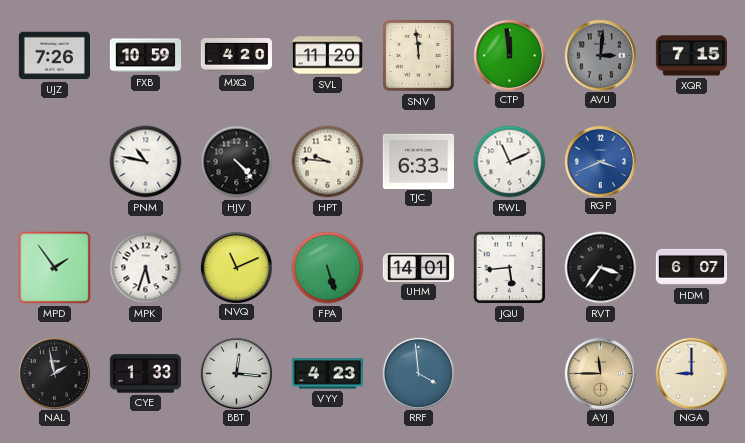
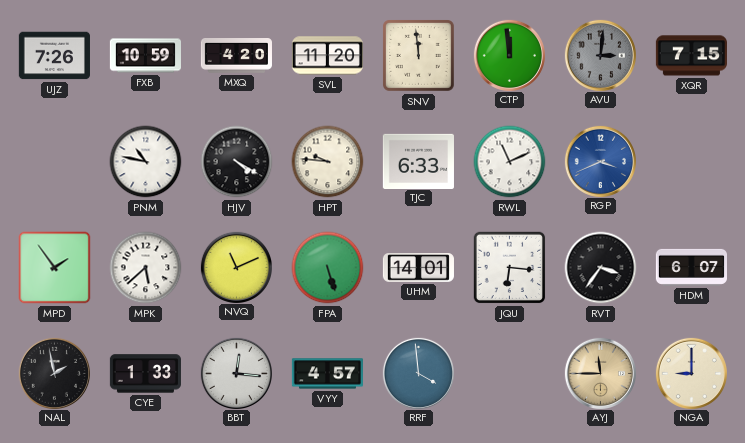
HJV: 4:23 -> 4:20 (237, 162)
MPK: 5:33 -> 5:38 (146, 268)
JQU: 5:44 -> 6:16 (510, 268)
VYY: 4:23 -> 4:57 (327, 374)
